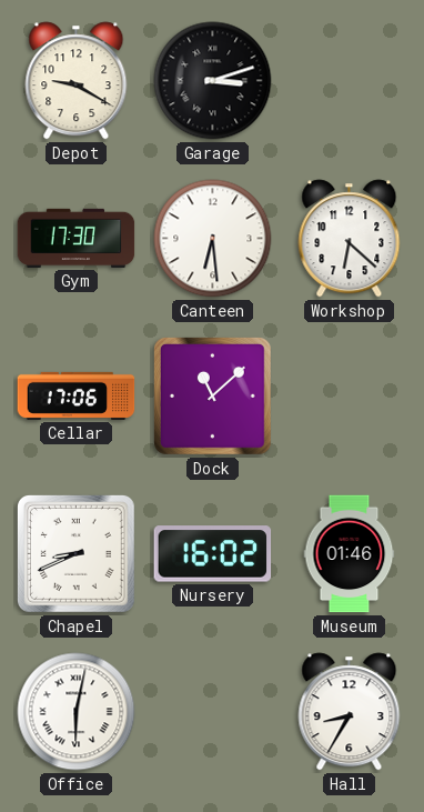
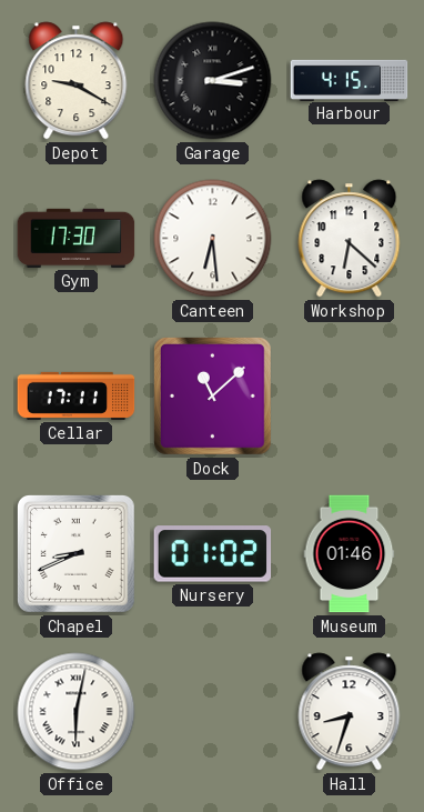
Harbour: none -> 4:15 (350, 80)
Cellar: 17:06 -> 17:11 (77, 395)
Nursery: 16:02 -> 01:02 (213, 554)
Hall: 8:35 -> 8:33 (350, 712)
